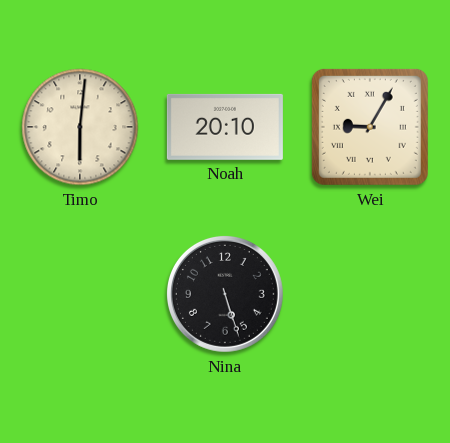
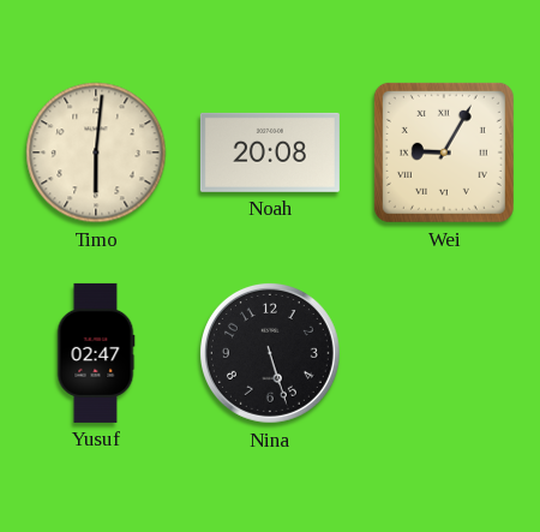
Noah: 20:10 -> 20:08 (270, 153)
Yusuf: none -> 02:47 (96, 353)
